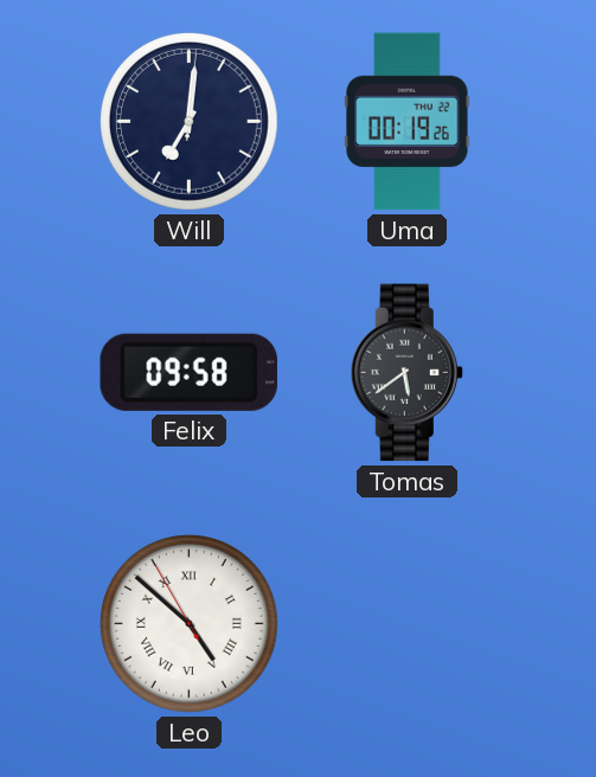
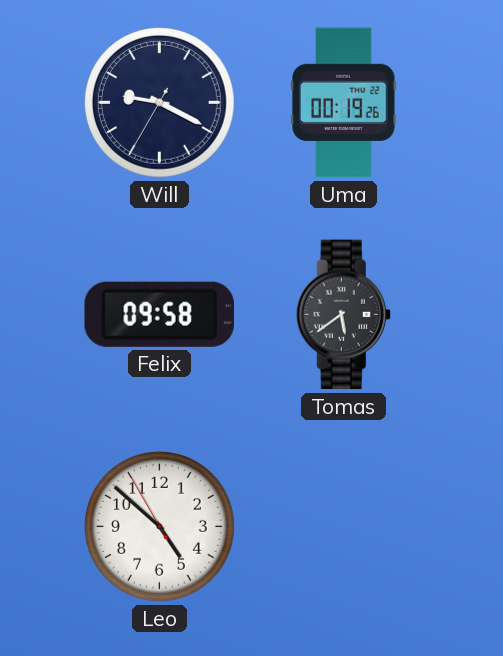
Will: 7:01 -> 9:19 (159, 102)
Leo numerals: Roman -> Arabic (159, 526)
